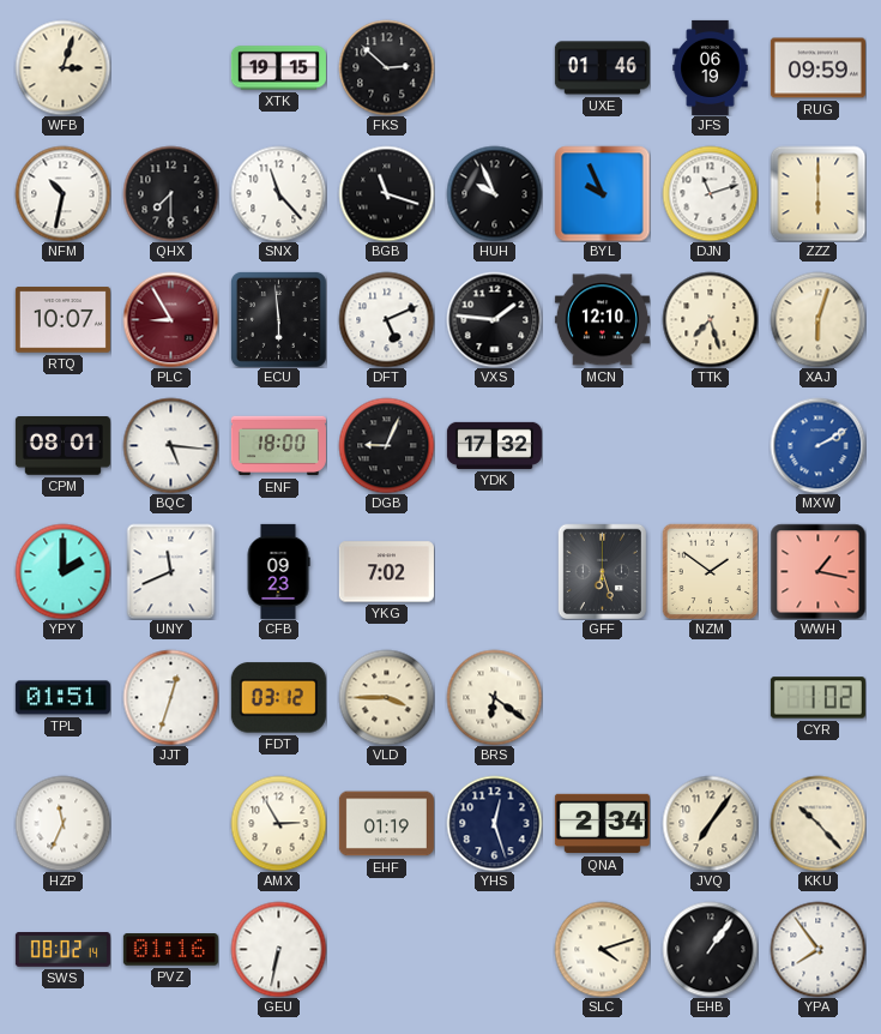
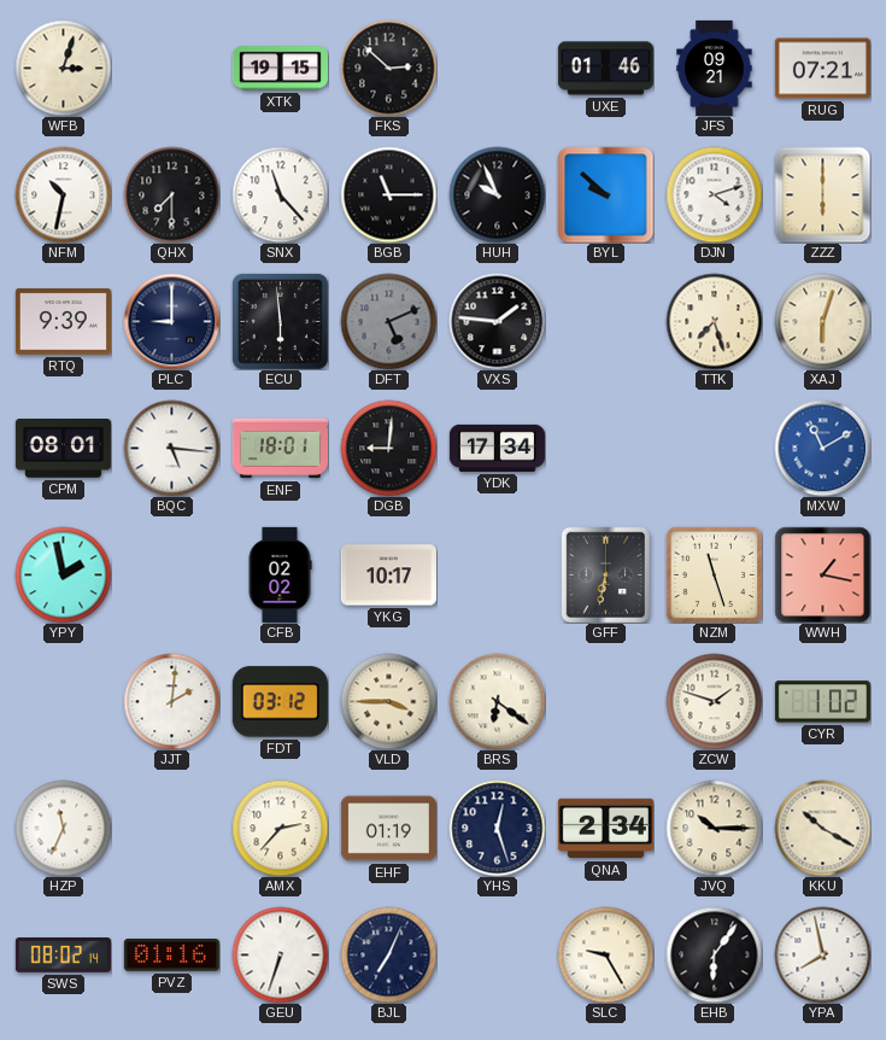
JFS: 06:19 -> 09:21 (715, 68)
RUG: 09:59 -> 07:21 (822, 69)
BGB: 11:18 -> 11:15 (388, 194)
BYL: 9:56 -> 9:52 (605, 194)
DJN: 11:12 -> 4:12 (714, 194)
RTQ: 10:07 -> 9:39 (63, 322)
PLC: 8:55 -> 9:00 (171, 321)
PLC dial: burgundy -> navy (171, 321)
DFT dial: white -> grey (388, 321)
MCN: 12:10 -> none (602, 320)
ENF: 18:00 -> 18:01 (280, 449)
DGB: 9:04 -> 9:01 (388, 448)
YDK: 17:32 -> 17:34 (497, 448)
MXW: 2:10 -> 11:10 (822, 448)
YPY: 2:00 -> 1:58 (63, 574)
UNY: 11:41 -> none (171, 571)
CFB: 09:23 -> 02:02 (280, 574)
YKG: 7:02 -> 10:17 (388, 575)
GFF: 6:27 -> 6:32 (605, 574)
NZM: 1:51 -> 11:27 (714, 574)
TPL: 01:51 -> none (62, 698)
JJT: 12:33 -> 2:01 (171, 701)
ZCW: none -> 1:48 (714, 701)
AMX: 2:55 -> 2:37 (280, 828)
JVQ: 7:06 -> 10:15 (714, 828)
KKU: 10:23 -> 10:20 (822, 828)
GEU: 6:32 -> 6:33 (280, 954)
BJL: none -> 7:04 (388, 954)
SLC: 4:12 -> 9:25 (605, 954)
EHB: 1:06 -> 6:06 (714, 954)
YPA: 7:54 -> 7:58 (822, 954)
